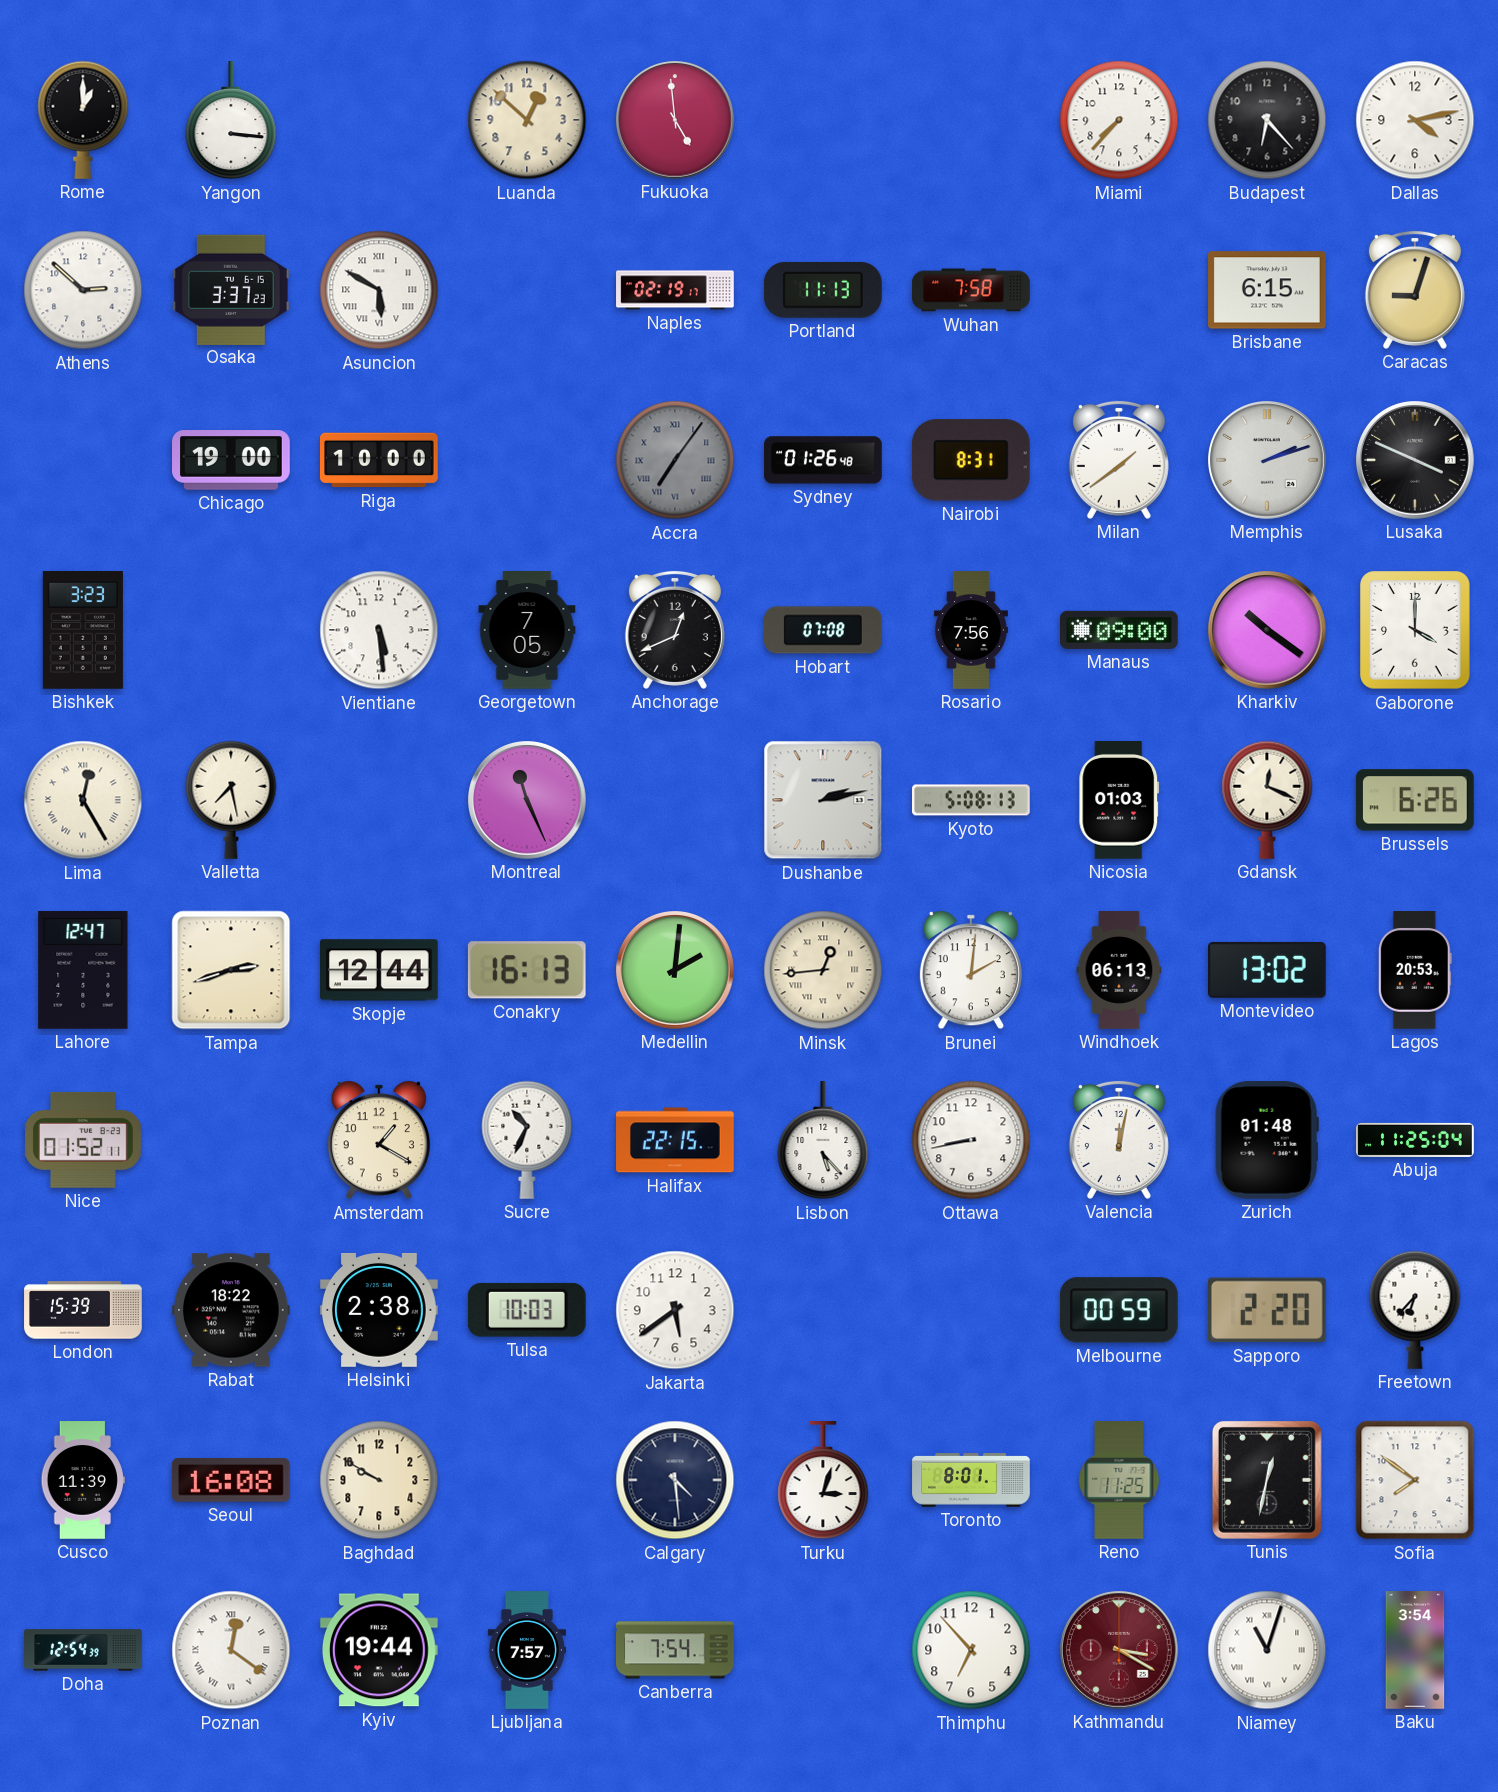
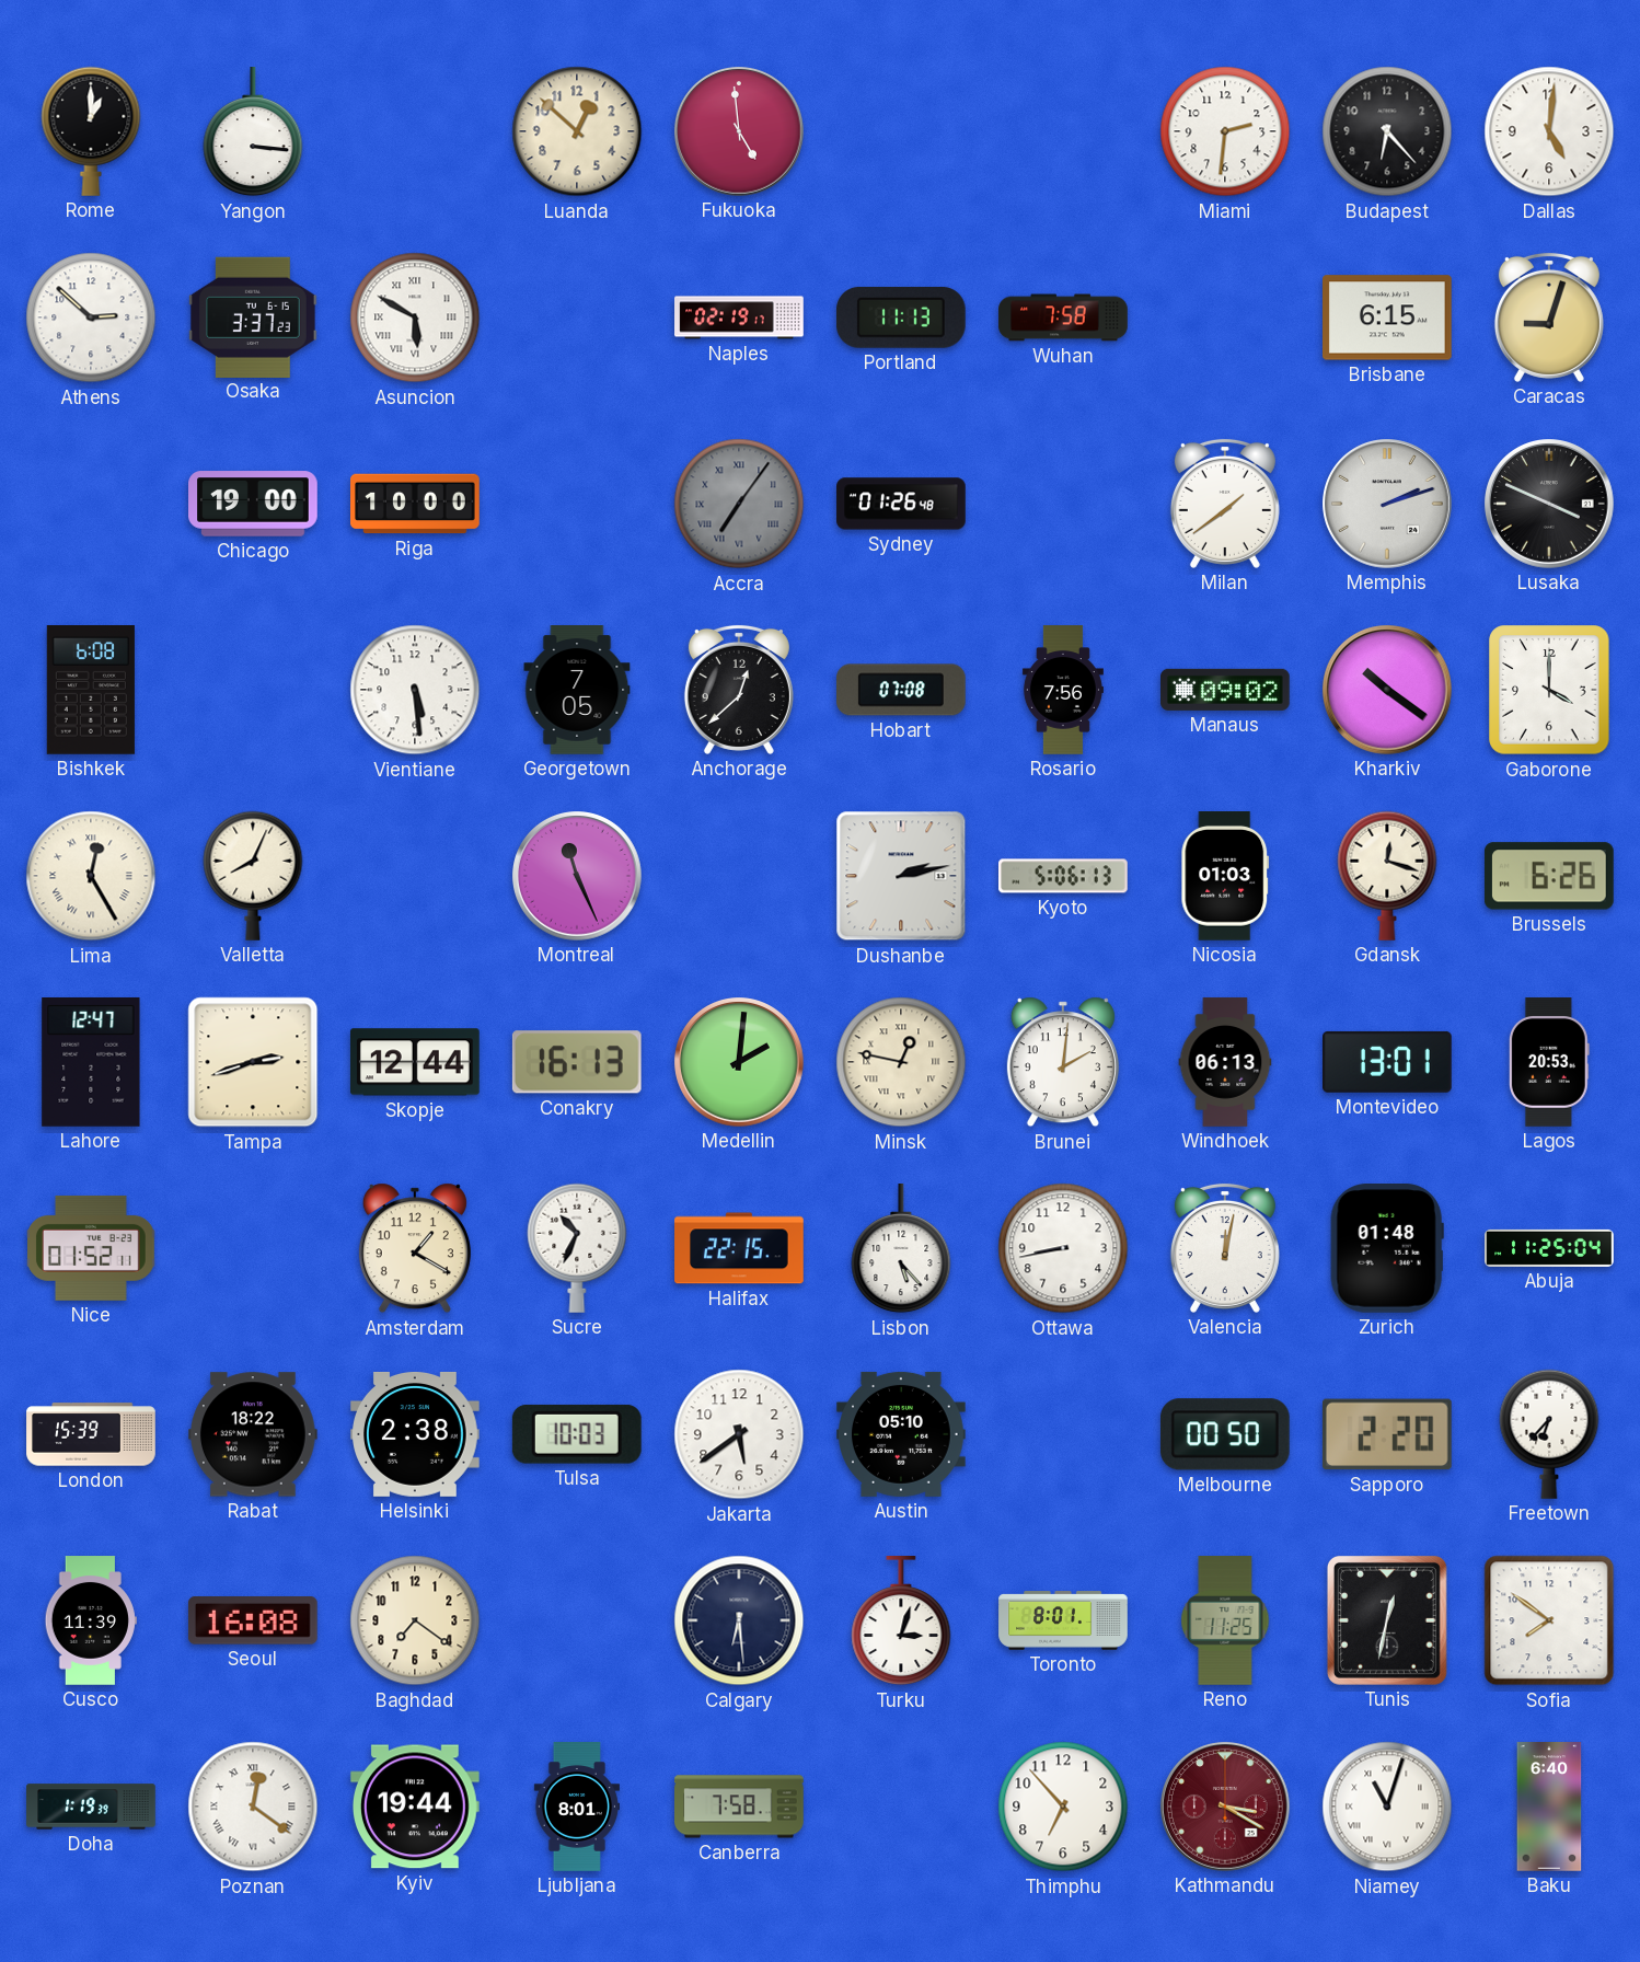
Miami: 7:37 -> 2:31 (1225, 131)
Dallas: 4:13 -> 5:01 (1549, 131)
Nairobi: 8:31 -> none (971, 460)
Bishkek: 3:23 -> 6:08 (91, 691)
Anchorage: 12:41 -> 12:38 (739, 690)
Manaus: 09:00 -> 09:02 (1226, 690)
Valletta: 7:28 -> 8:04 (253, 876)
Kyoto: 5:08 -> 5:06 (1063, 876)
Gdansk: 12:19 -> 12:18 (1387, 876)
Minsk: 12:44 -> 12:47 (901, 1062)
Montevideo: 13:02 -> 13:01 (1388, 1062)
Austin: none -> 05:10 (901, 1434)
Melbourne: 00:59 -> 00:50 (1225, 1434)
Baghdad: 9:50 -> 7:21 (415, 1620)
Calgary: 4:29 -> 6:29 (739, 1620)
Doha: 12:54 -> 1:19 (91, 1807)
Ljubljana: 7:57 -> 8:01 (576, 1807)
Canberra: 7:54 -> 7:58 (740, 1807)
Baku: 3:54 -> 6:40 (1549, 1807)
